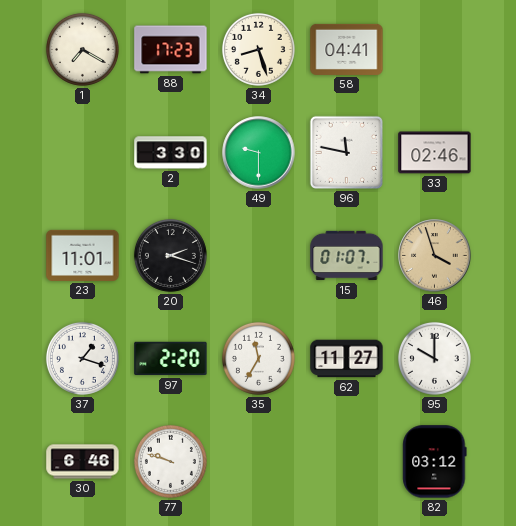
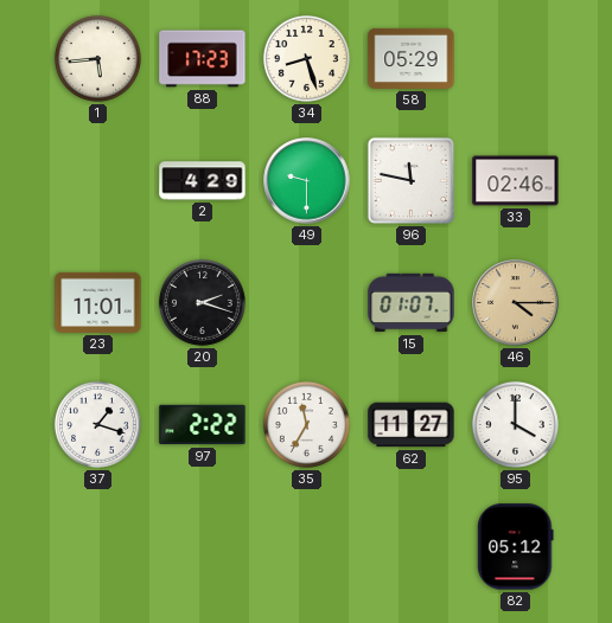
1: 7:20 -> 5:44 (97, 58)
58: 04:41 -> 05:29 (412, 58)
2: 3:30 -> 4:29 (203, 181)
46: 3:57 -> 4:15 (516, 303)
97: 2:20 -> 2:22 (203, 425)
95: 10:00 -> 4:00 (515, 424)
30: 6:46 -> none (83, 462)
77: 9:48 -> none (170, 461)
82: 03:12 -> 05:12 (516, 547)
